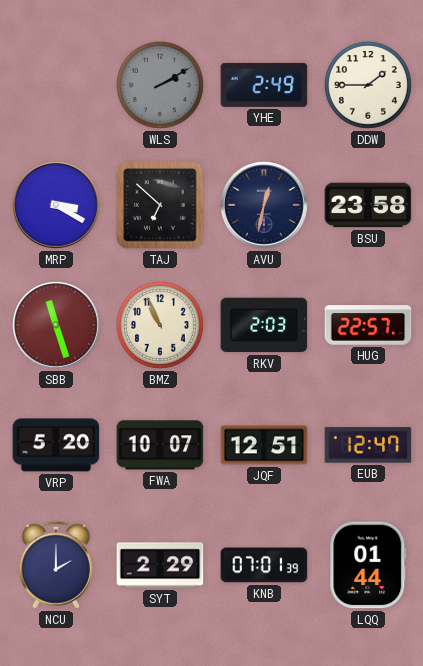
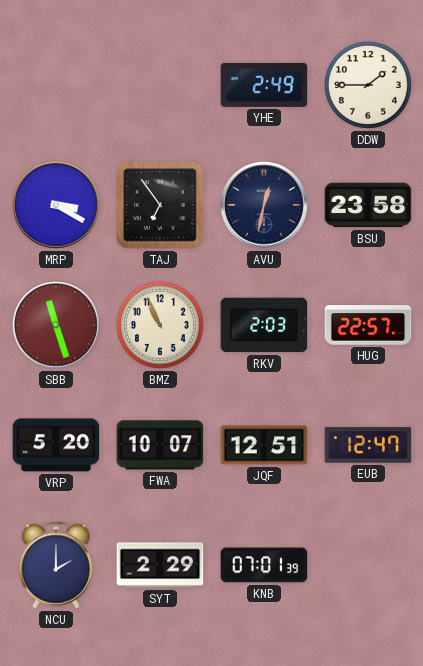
WLS: 2:10 -> none (160, 85)
TAJ: 6:52 -> 6:54 (160, 205)
LQQ: 01:44 -> none (368, 565)
